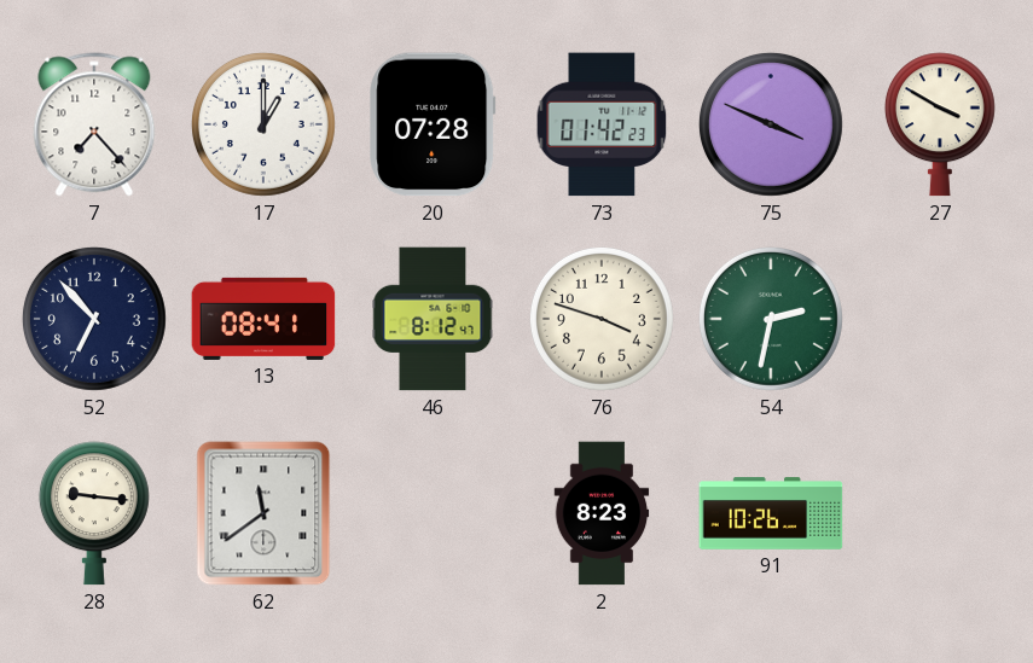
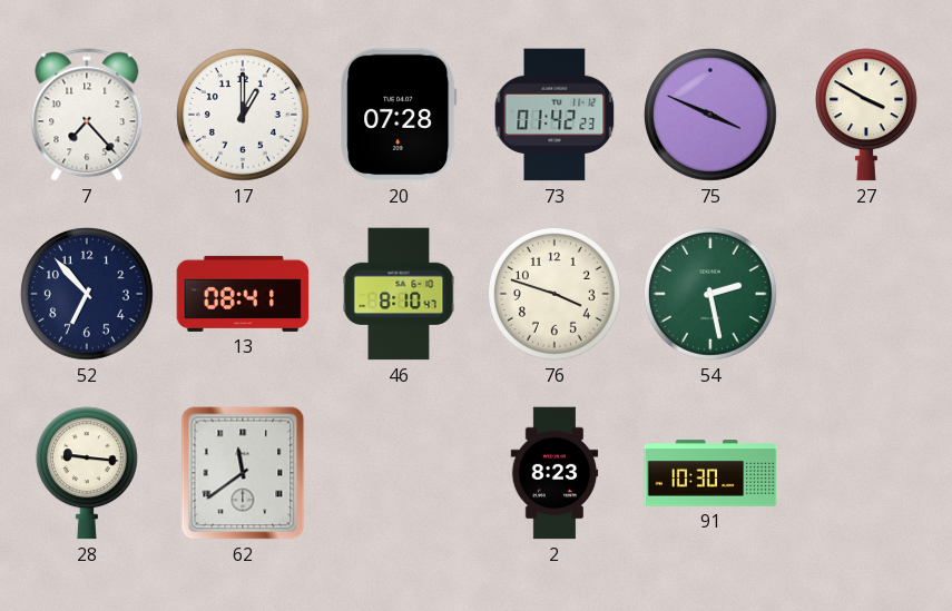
46: 8:12 -> 8:10 (399, 294)
54: 2:32 -> 2:28 (710, 294)
91: 10:26 -> 10:30 (710, 473)
